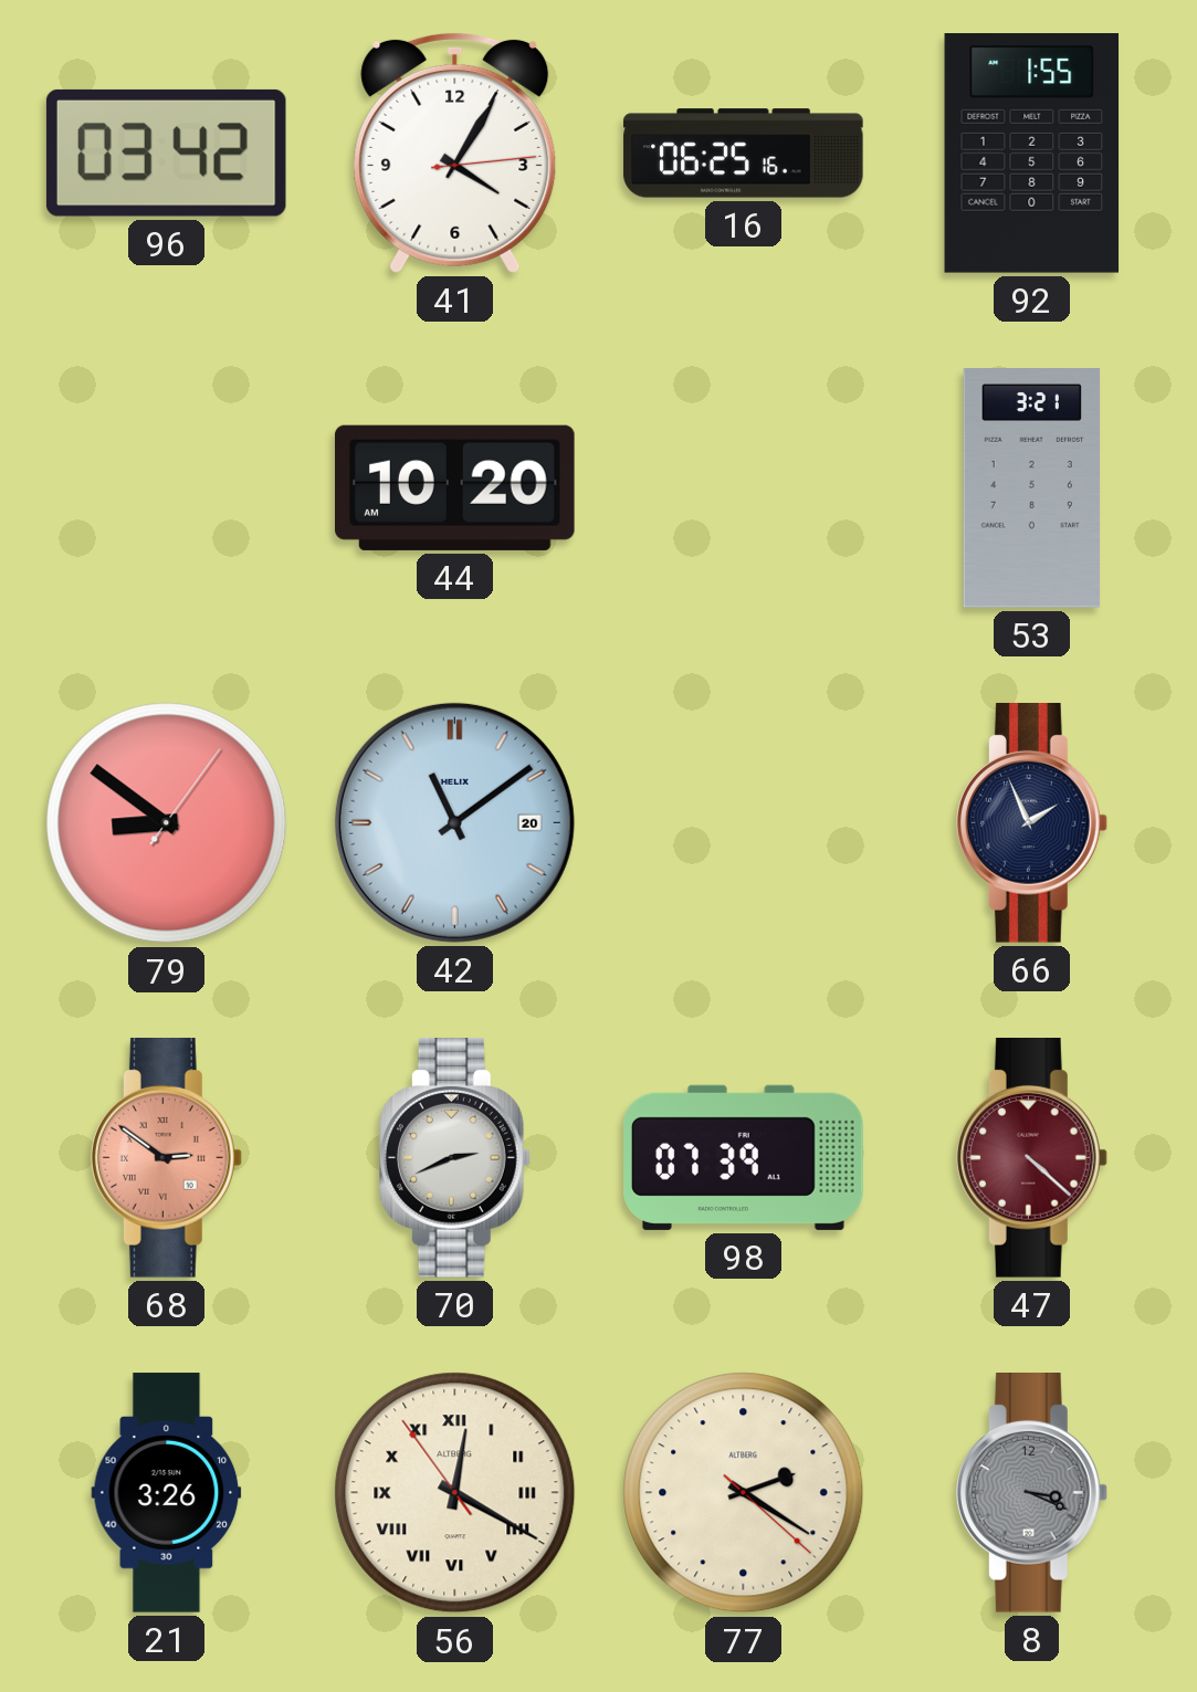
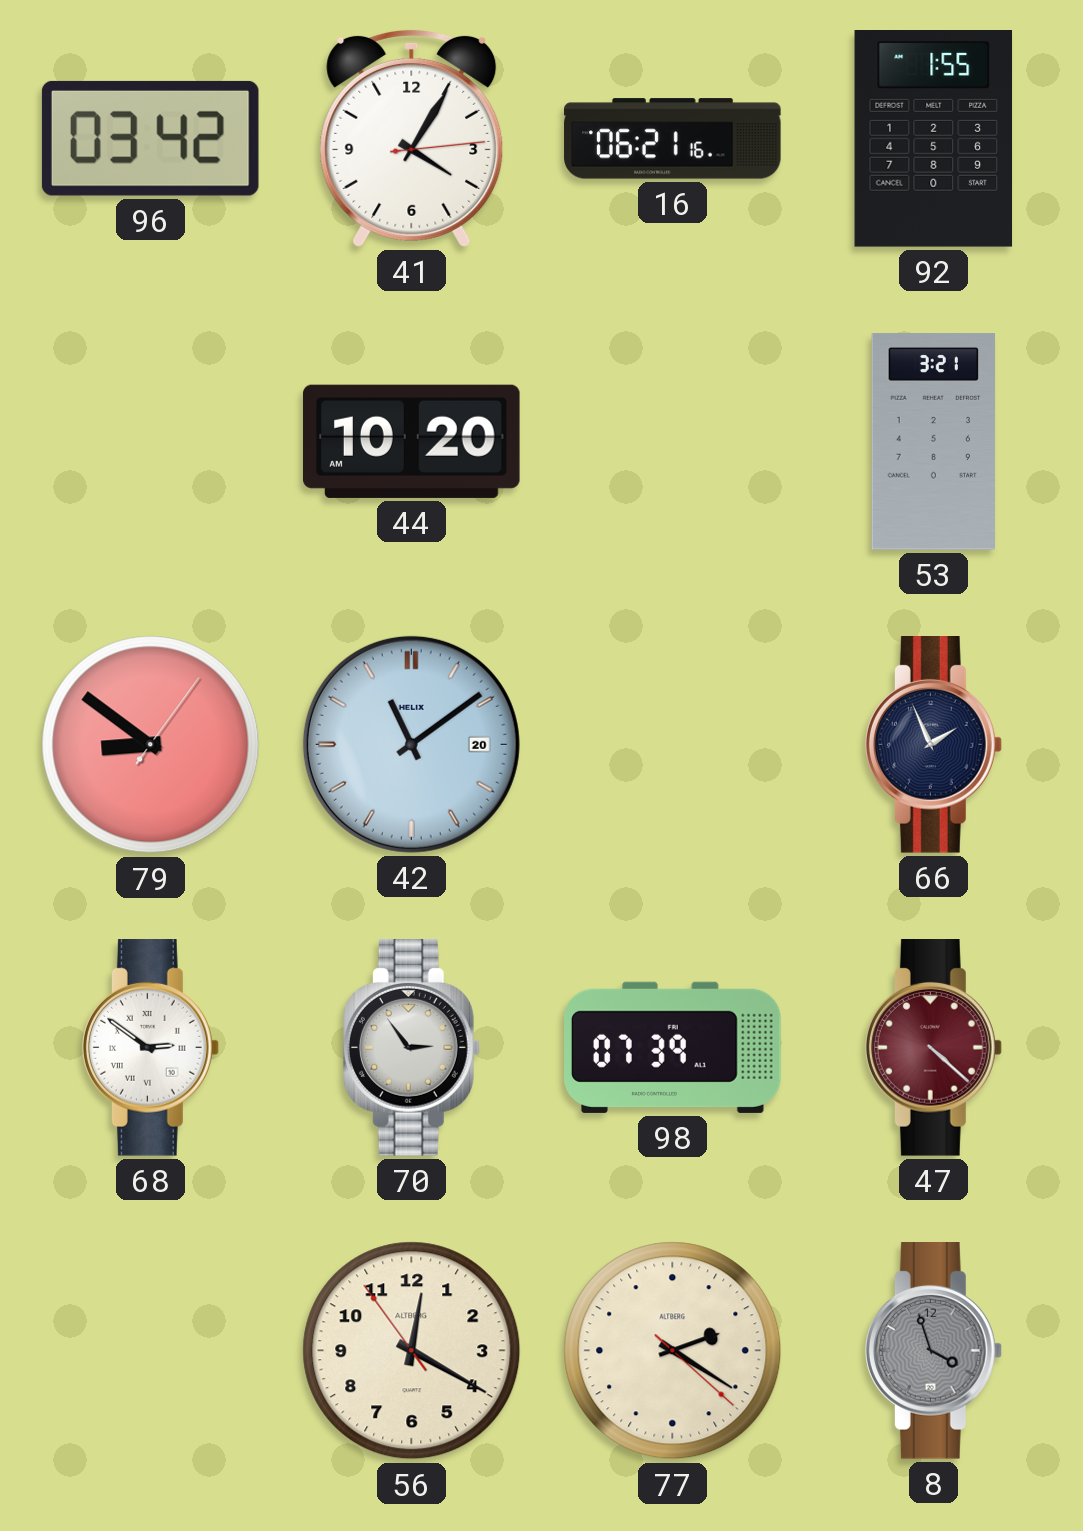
16: 06:25 -> 06:21 (673, 139)
68 dial: salmon -> white (150, 1048)
70: 2:41 -> 2:54 (411, 1048)
21: 3:26 -> none (167, 1493)
56 numerals: Roman -> Arabic (412, 1351)
8: 3:19 -> 3:57 (933, 1351)
